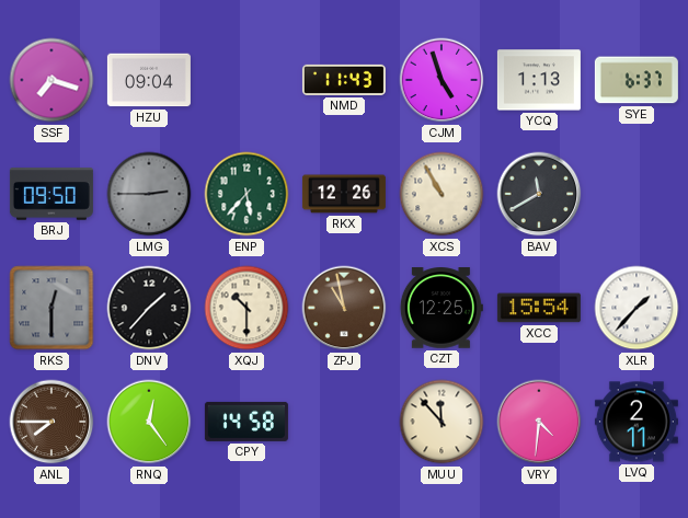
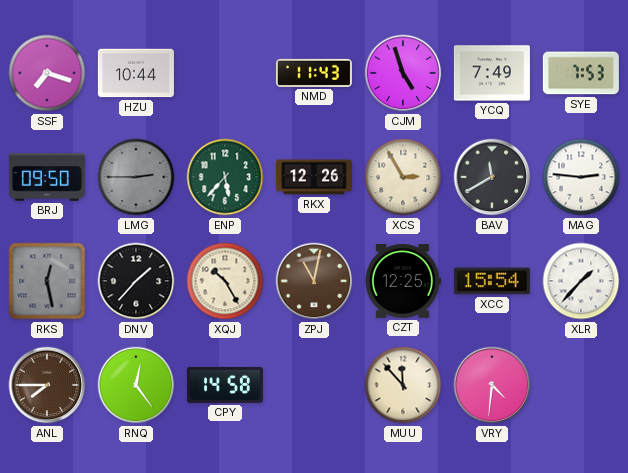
HZU: 09:04 -> 10:44 (136, 73)
YCQ: 1:13 -> 7:49 (492, 73)
SYE: 6:37 -> 7:53 (581, 73)
XCS: 10:55 -> 2:55 (403, 177)
MAG: none -> 2:46 (581, 177)
RKS: 12:30 -> 12:28 (47, 281)
XQJ: 10:30 -> 10:25 (225, 281)
ZPJ: 10:58 -> 11:02 (314, 281)
LVQ: 2:11 -> none (637, 422)
